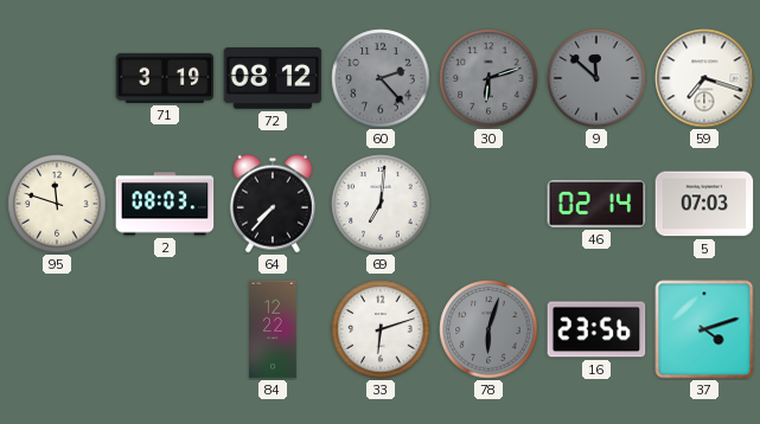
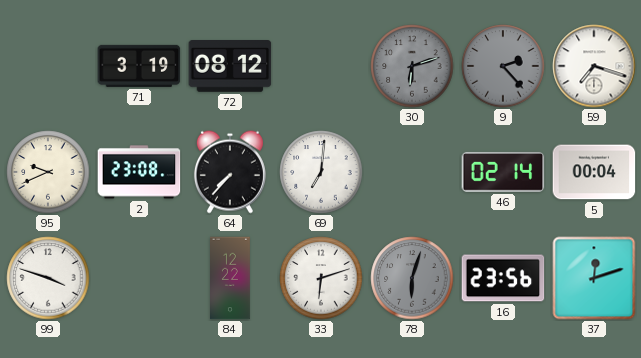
60: 2:23 -> none (381, 78)
9: 11:52 -> 2:23 (503, 66)
95: 11:48 -> 9:41 (48, 172)
2: 08:03 -> 23:08 (139, 172)
5: 07:03 -> 00:04 (594, 172)
99: none -> 3:48 (48, 278)
37: 4:12 -> 12:12 (594, 278)
